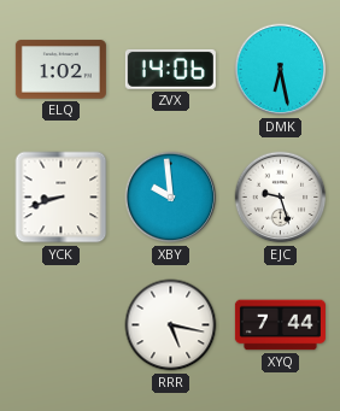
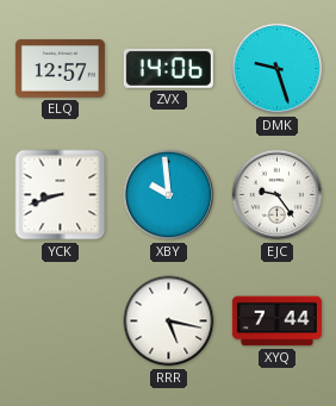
ELQ: 1:02 -> 12:57 (60, 69)
DMK: 6:28 -> 9:27 (278, 69)
EJC: 9:27 -> 9:24 (278, 195)
